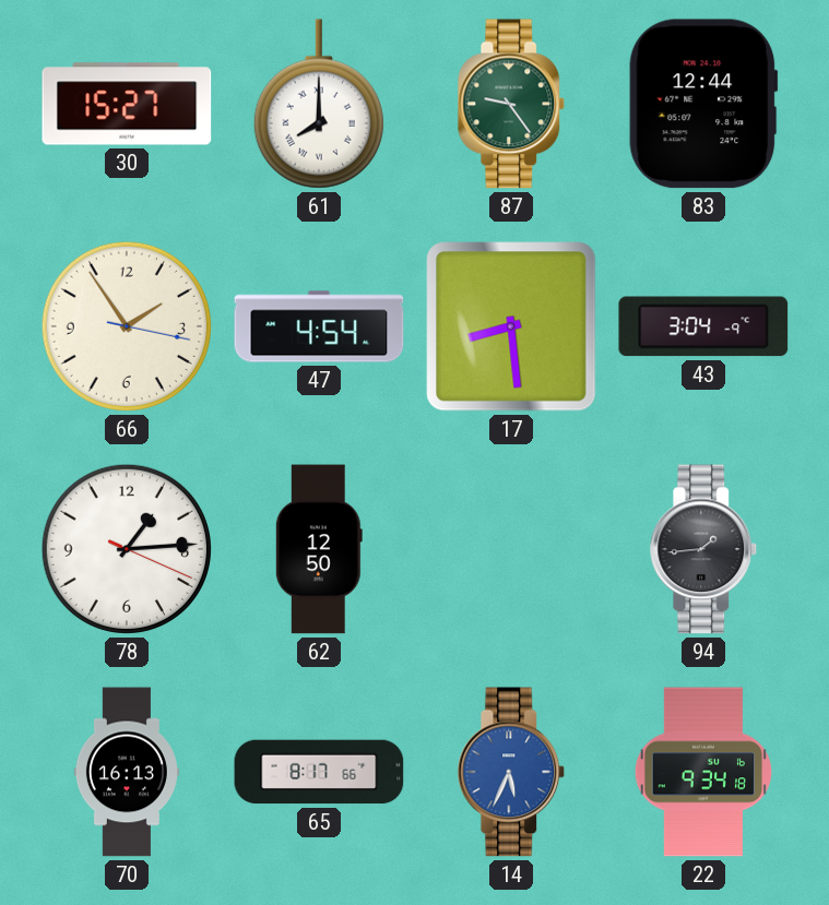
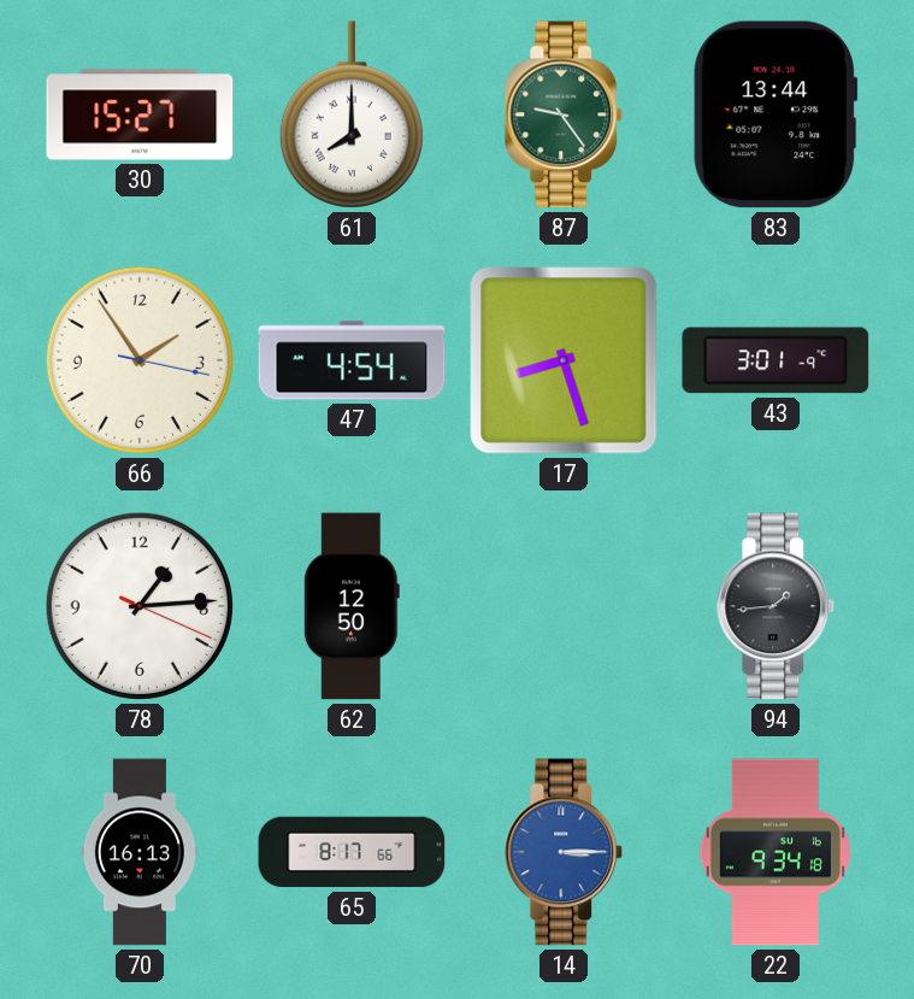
83: 12:44 -> 13:44 (776, 114)
17: 8:29 -> 8:27 (564, 360)
43: 3:04 -> 3:01 (776, 360)
14: 5:34 -> 3:15 (564, 852)
